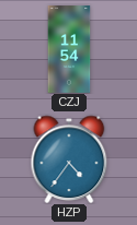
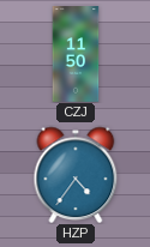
CZJ: 11:54 -> 11:50 (76, 54)
